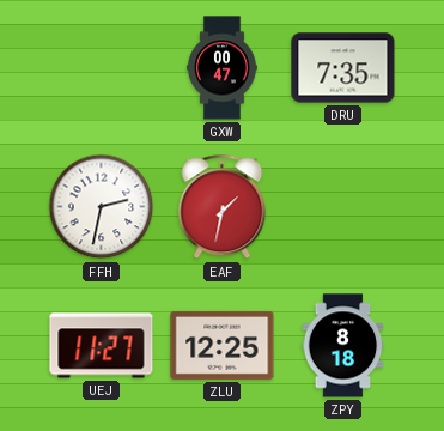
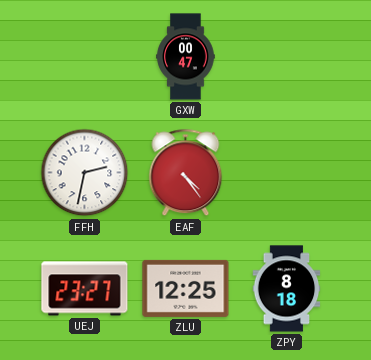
DRU: 7:35 -> none (343, 68)
EAF: 1:32 -> 4:24 (186, 173)
UEJ: 11:27 -> 23:27 (85, 289)
